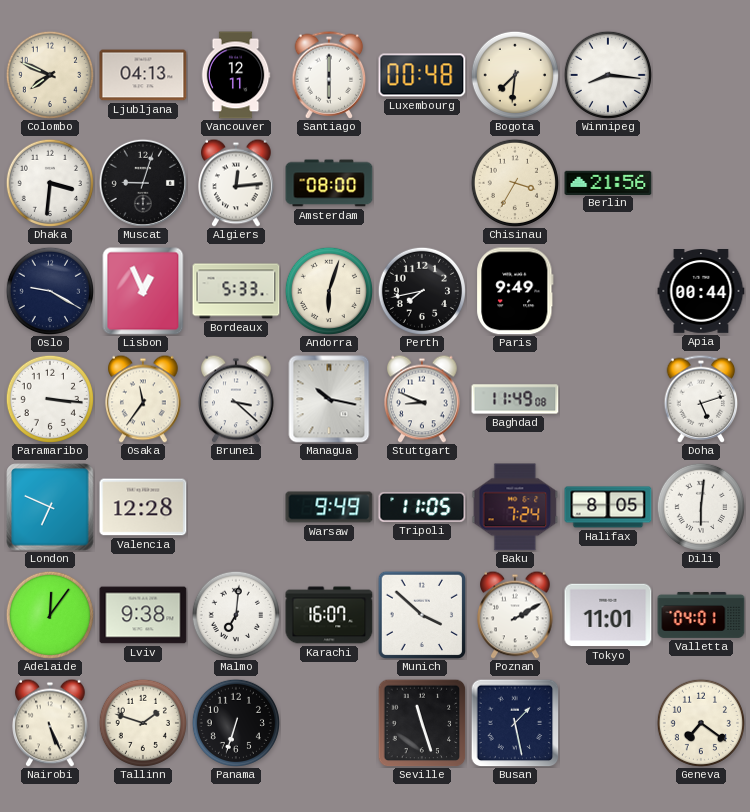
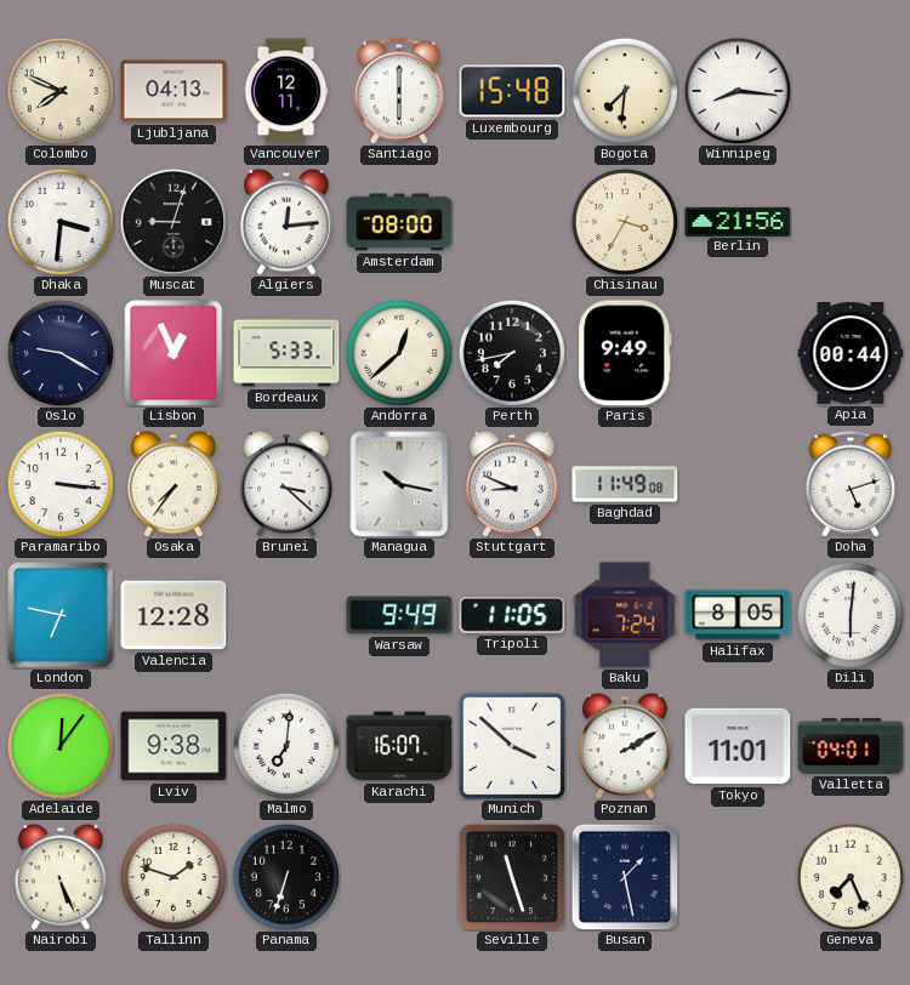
Luxembourg: 00:48 -> 15:48 (512, 91)
Andorra: 6:03 -> 12:38 (399, 352)
Osaka: 11:36 -> 7:36 (174, 484)
London: 6:49 -> 6:47 (61, 615)
Geneva: 7:21 -> 7:26 (851, 876)
